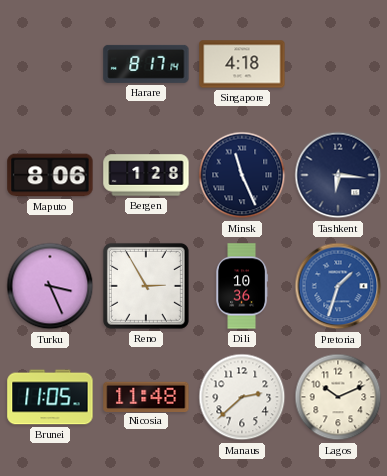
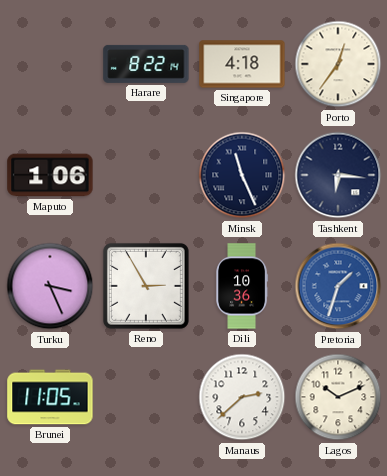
Harare: 8:17 -> 8:22 (146, 64)
Porto: none -> 12:36 (338, 64)
Maputo: 8:06 -> 1:06 (50, 175)
Bergen: 1:28 -> none (146, 175)
Nicosia: 11:48 -> none (146, 396)
